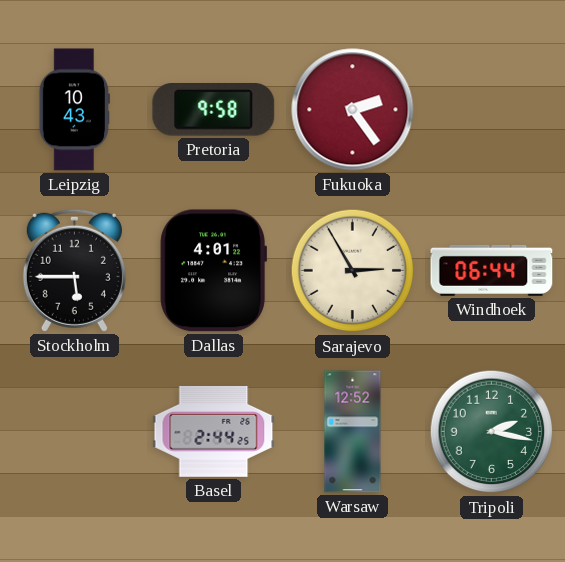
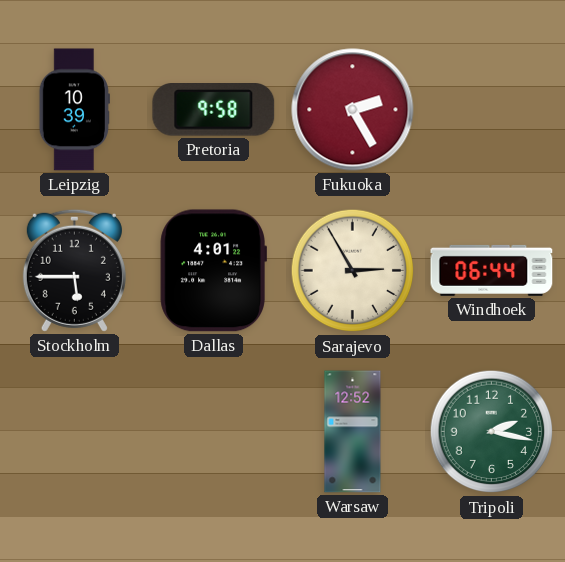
Leipzig: 10:43 -> 10:39 (74, 110)
Fukuoka: 2:24 -> 2:25 (353, 110)
Basel: 2:44 -> none (214, 431)
